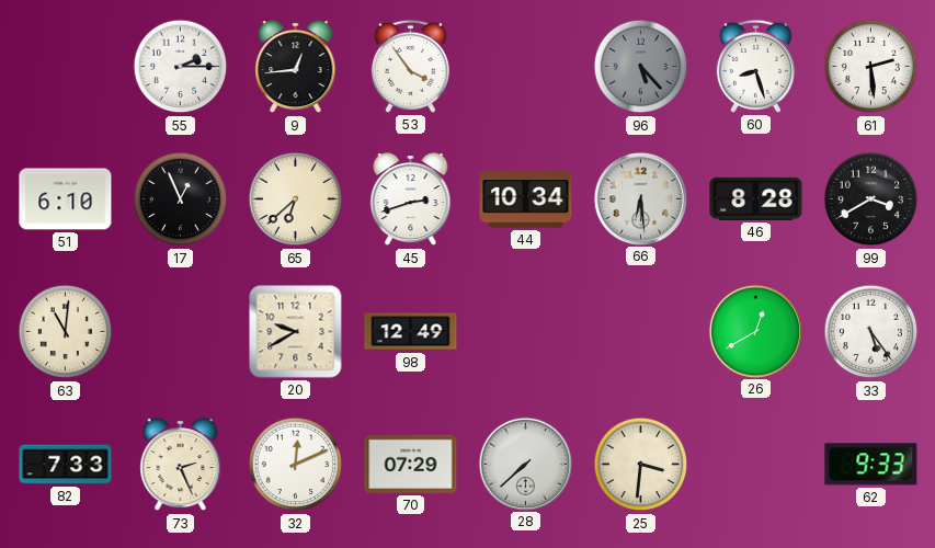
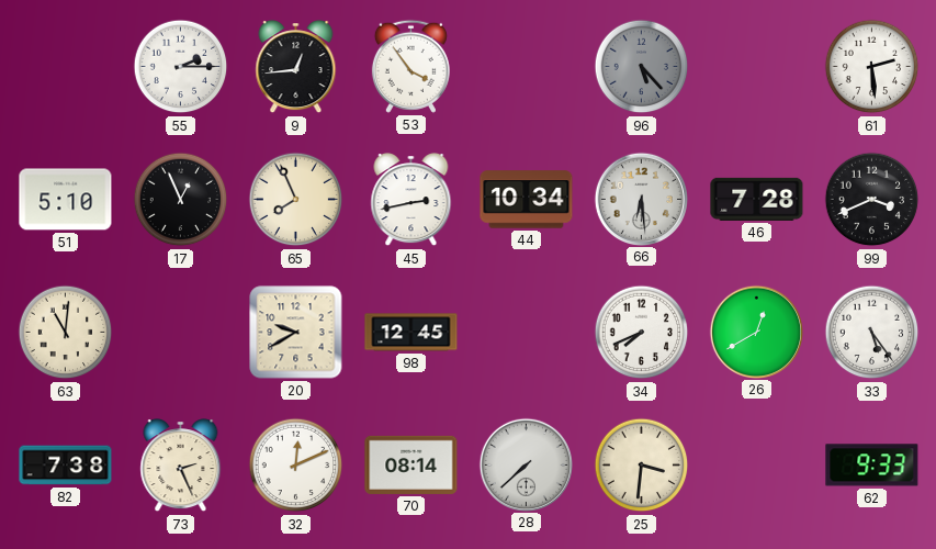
60: 8:27 -> none (755, 66)
51: 6:10 -> 5:10 (66, 200)
65: 6:38 -> 7:56 (296, 200)
45: 2:42 -> 2:43 (411, 200)
46: 8:28 -> 7:28 (757, 199)
99: 3:40 -> 3:41 (872, 200)
98: 12:49 -> 12:45 (411, 333)
34: none -> 7:41 (642, 333)
82: 7:33 -> 7:38 (66, 466)
70: 07:29 -> 08:14 (411, 464)
